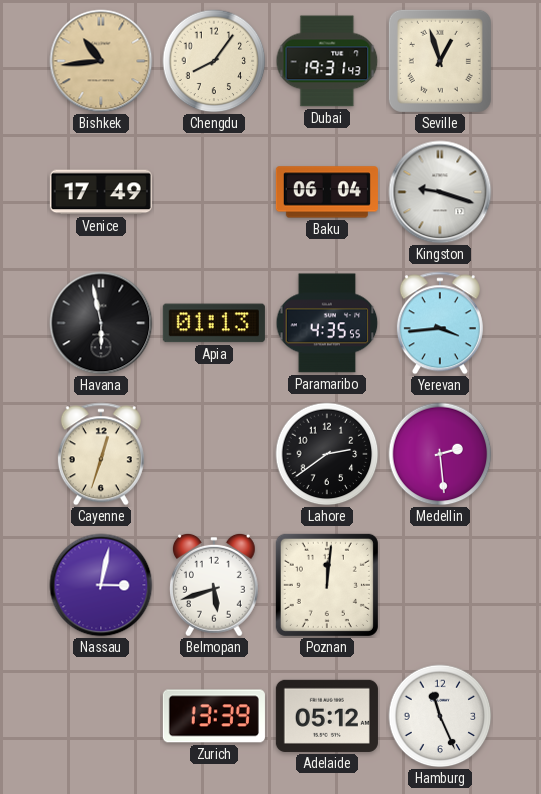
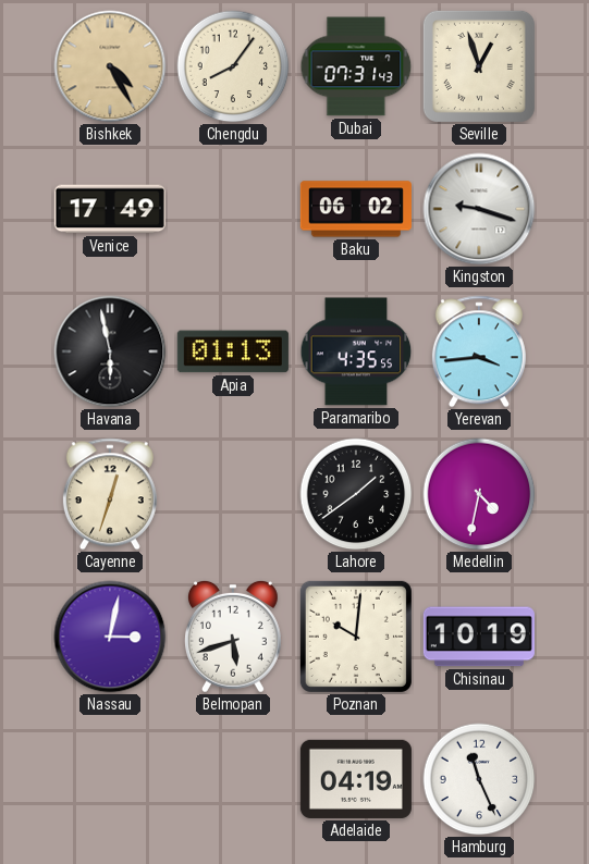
Bishkek: 10:44 -> 4:25 (110, 66)
Dubai: 19:31 -> 07:31 (356, 66)
Baku: 06:04 -> 06:02 (356, 209)
Lahore: 2:39 -> 1:39 (356, 494)
Medellin: 2:29 -> 4:32 (479, 494)
Poznan: 12:01 -> 10:01 (356, 637)
Chisinau: none -> 10:19 (479, 637)
Zurich: 13:39 -> none (214, 716)
Adelaide: 05:12 -> 04:19 (356, 779)
